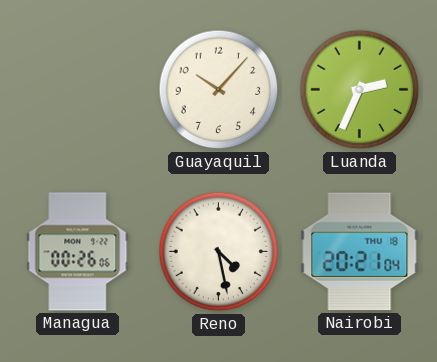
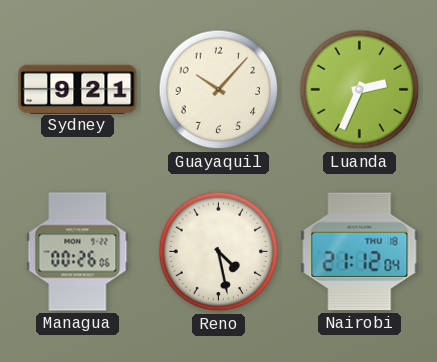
Sydney: none -> 9:21 (78, 89)
Nairobi: 20:21 -> 21:12 (360, 252)
